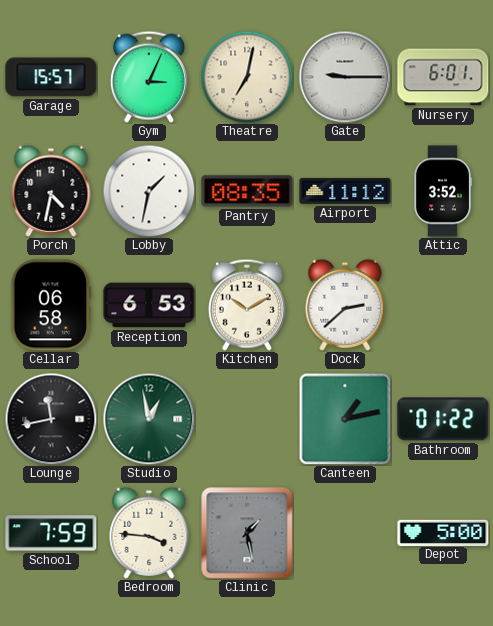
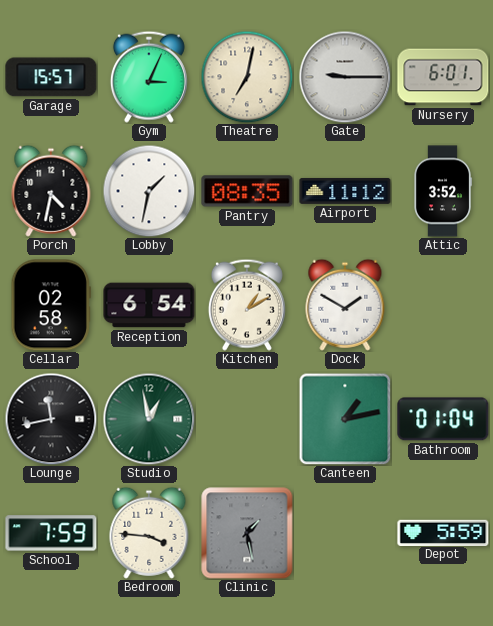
Cellar: 06:58 -> 02:58 (51, 305)
Reception: 6:53 -> 6:54 (149, 305)
Kitchen: 10:10 -> 1:10 (247, 305)
Dock: 2:38 -> 1:50 (345, 305)
Bathroom: 01:22 -> 01:04 (443, 419)
Depot: 5:00 -> 5:59 (443, 532)
